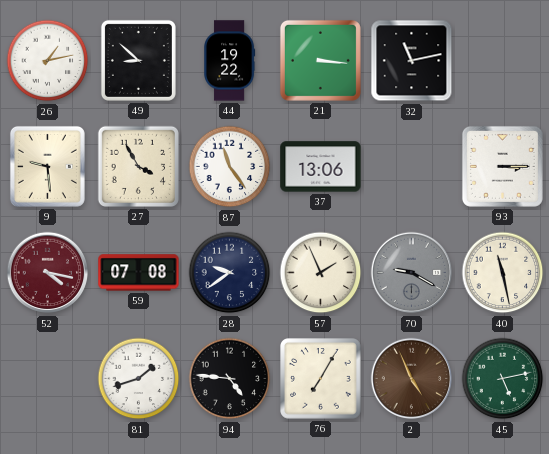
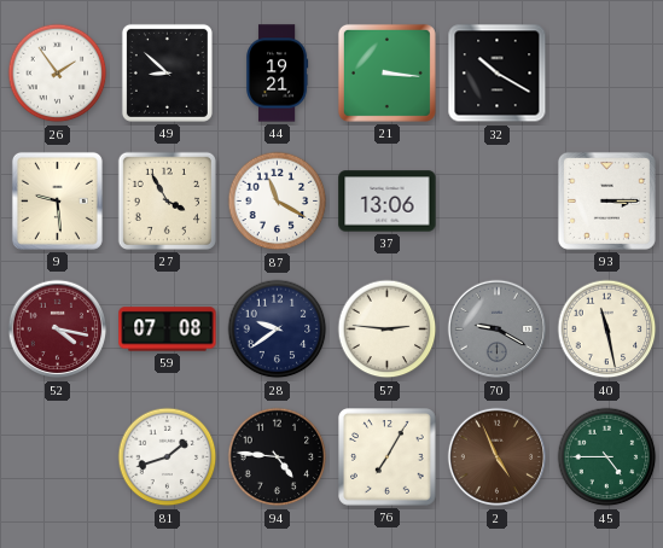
26: 1:13 -> 1:54 (58, 74)
44: 19:22 -> 19:21 (278, 74)
32: 11:13 -> 10:20 (498, 74)
87: 11:24 -> 11:20 (278, 202)
57: 1:56 -> 2:46 (388, 330)
45: 5:13 -> 4:45 (607, 457)
